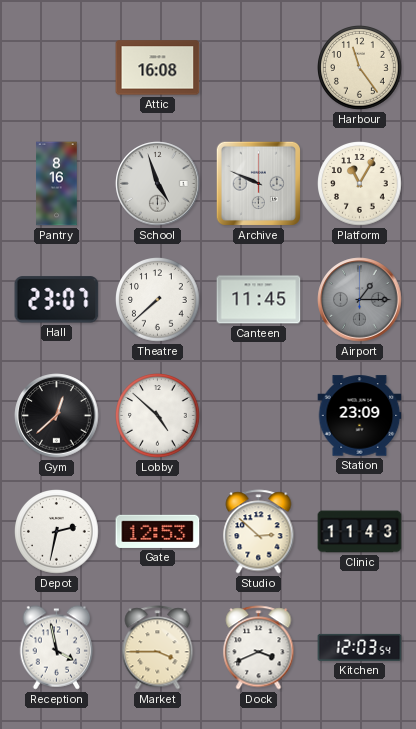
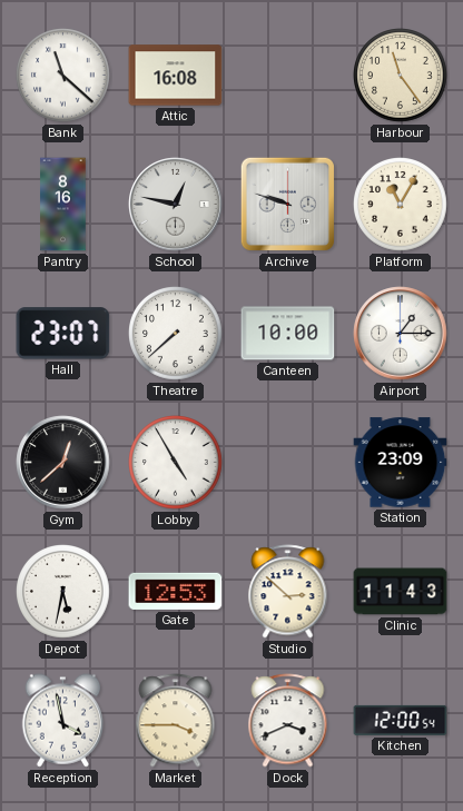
Bank: none -> 11:22 (63, 76)
School: 4:57 -> 12:47 (176, 205)
Archive: 9:49 -> 9:48 (287, 204)
Canteen: 11:45 -> 10:00 (288, 334)
Airport dial: grey -> white (401, 334)
Lobby: 4:52 -> 4:55 (176, 463)
Depot: 2:32 -> 5:32 (63, 592)
Kitchen: 12:03 -> 12:00 (401, 720)
